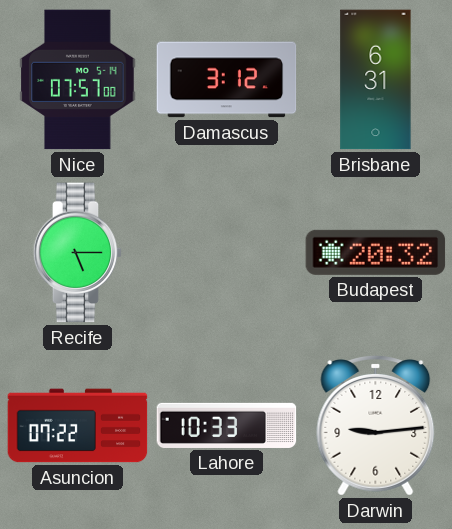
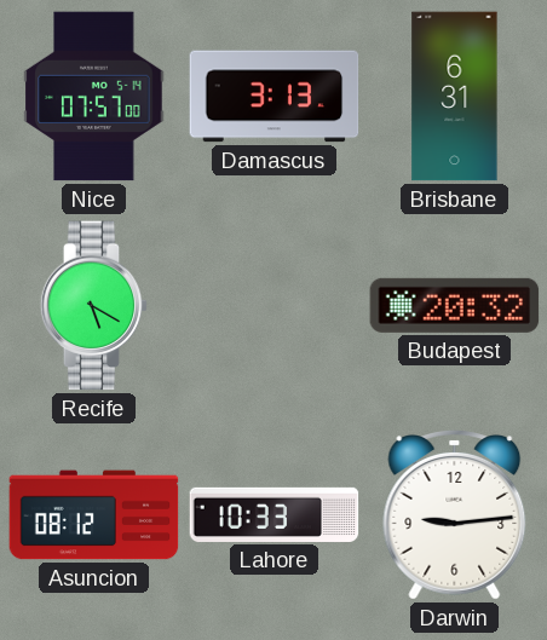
Damascus: 3:12 -> 3:13 (275, 97)
Recife: 5:15 -> 5:20 (94, 306)
Asuncion: 07:22 -> 08:12 (94, 515)
